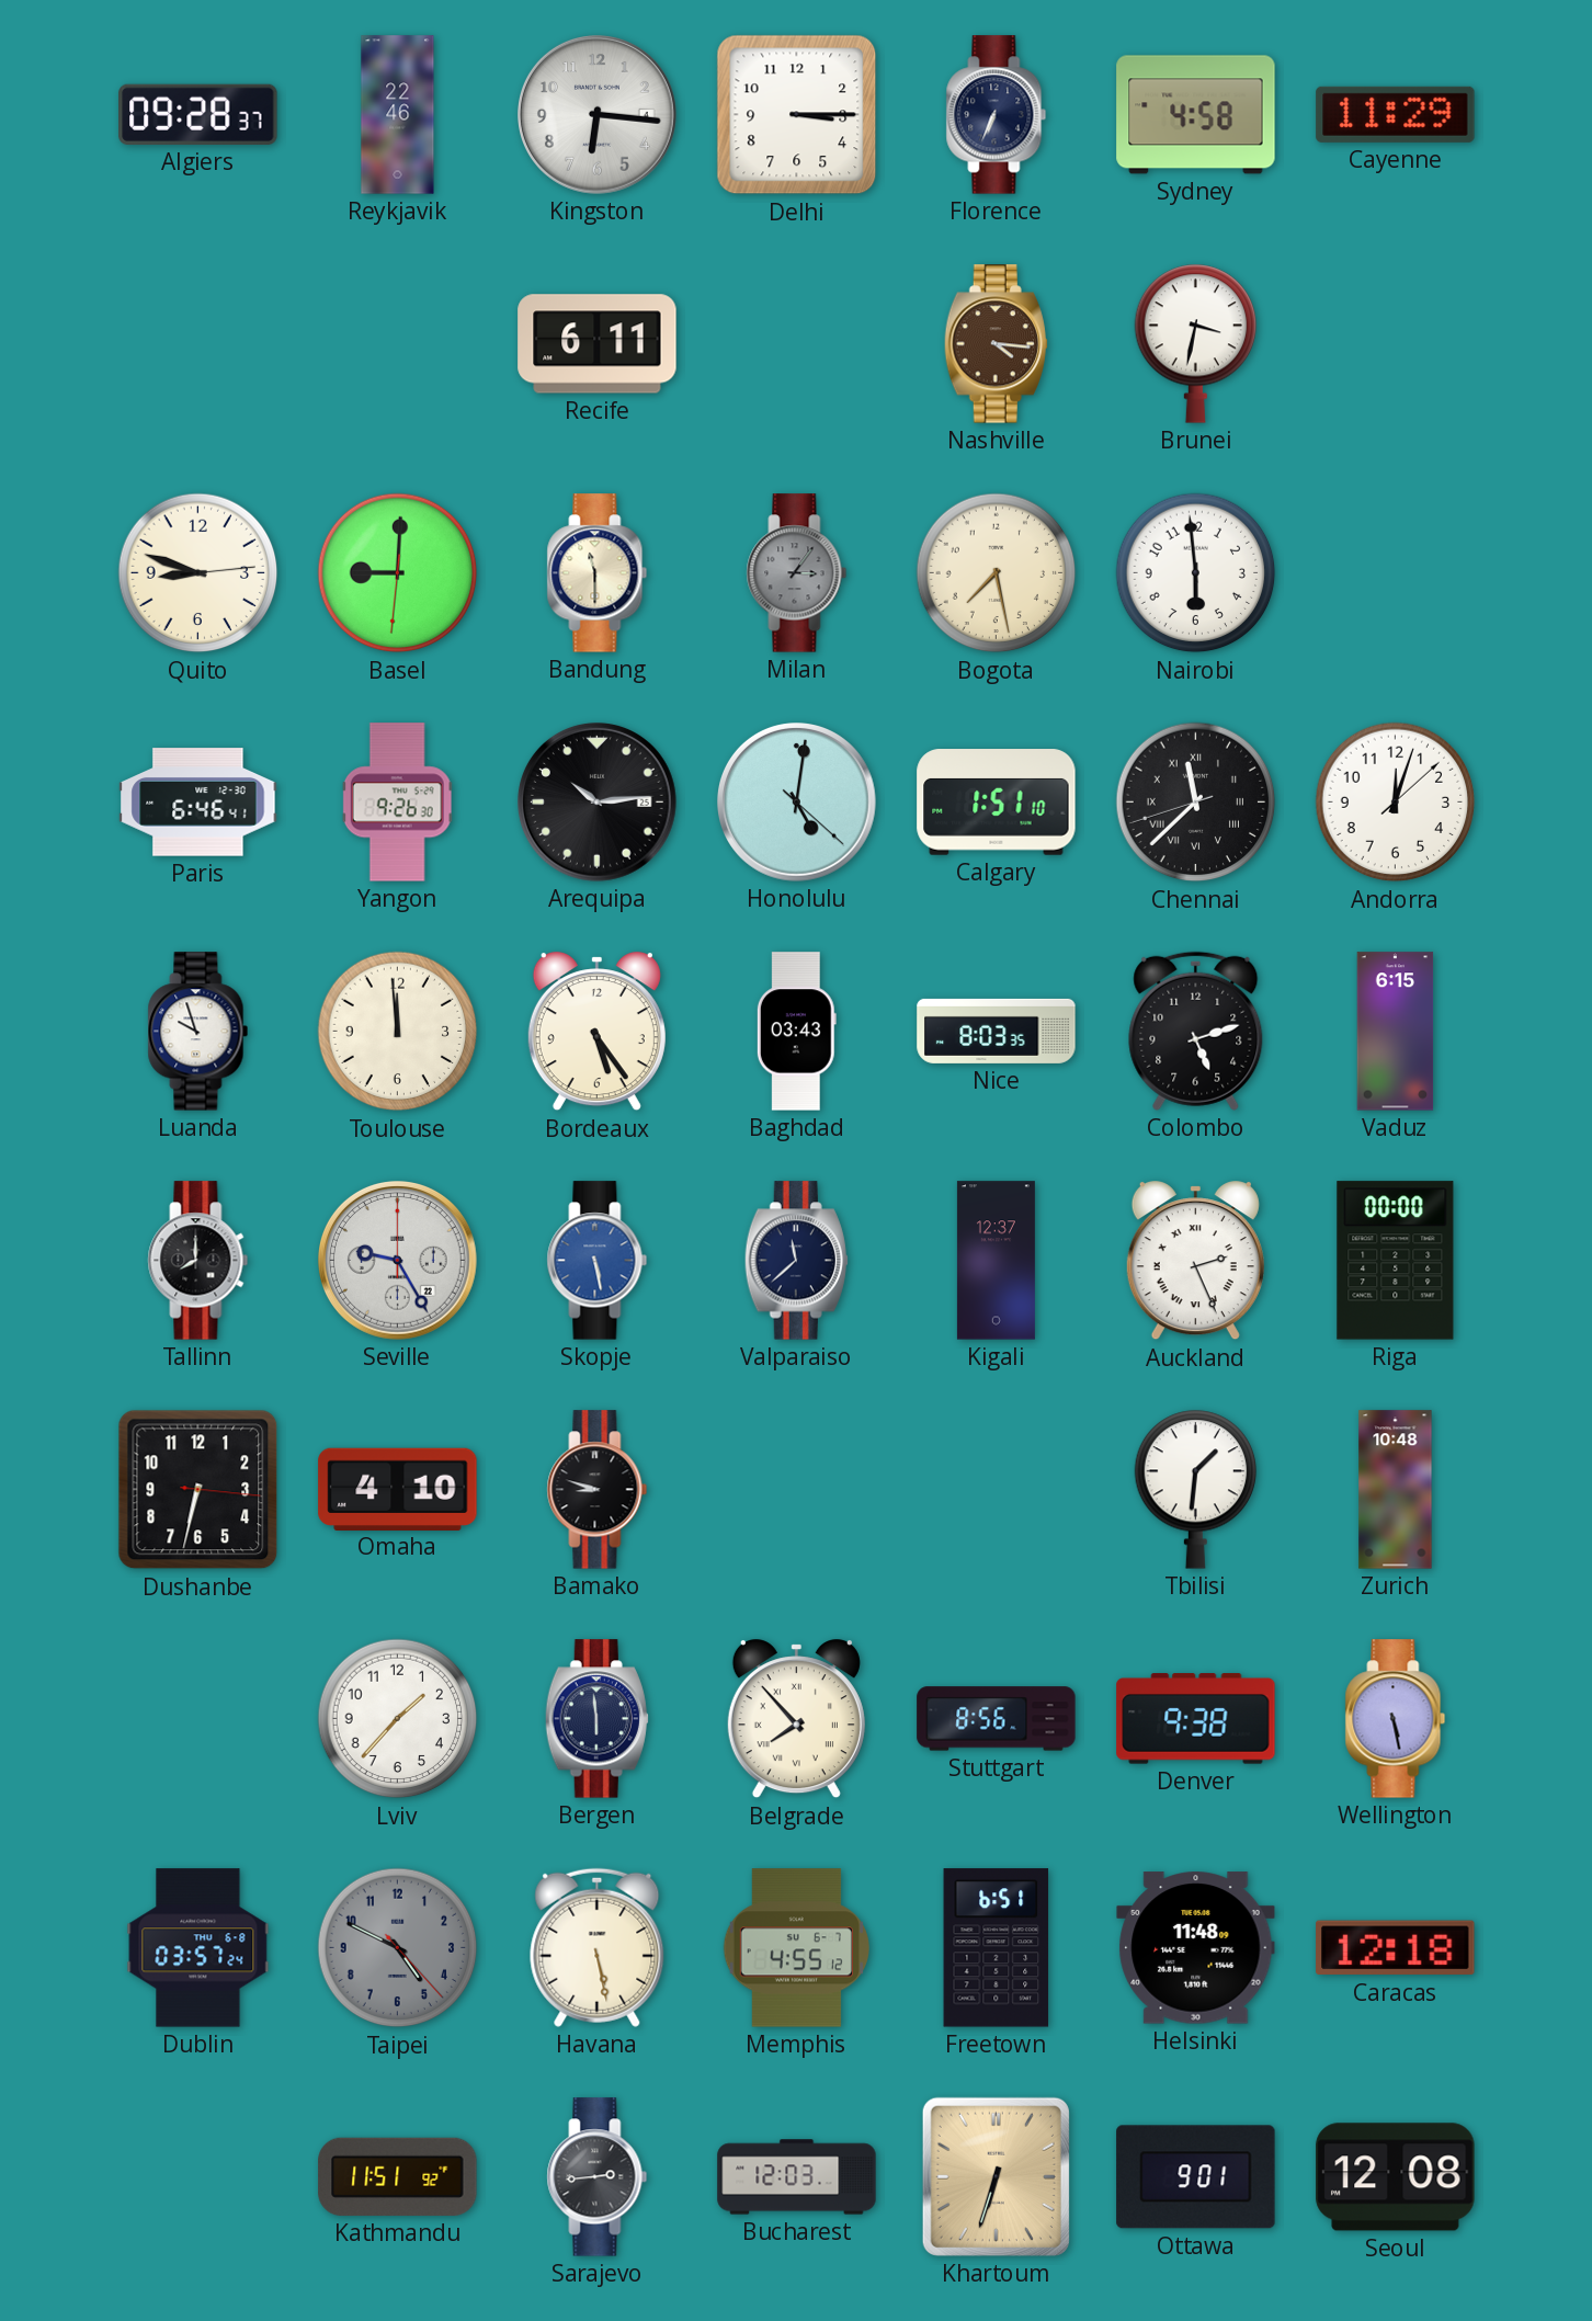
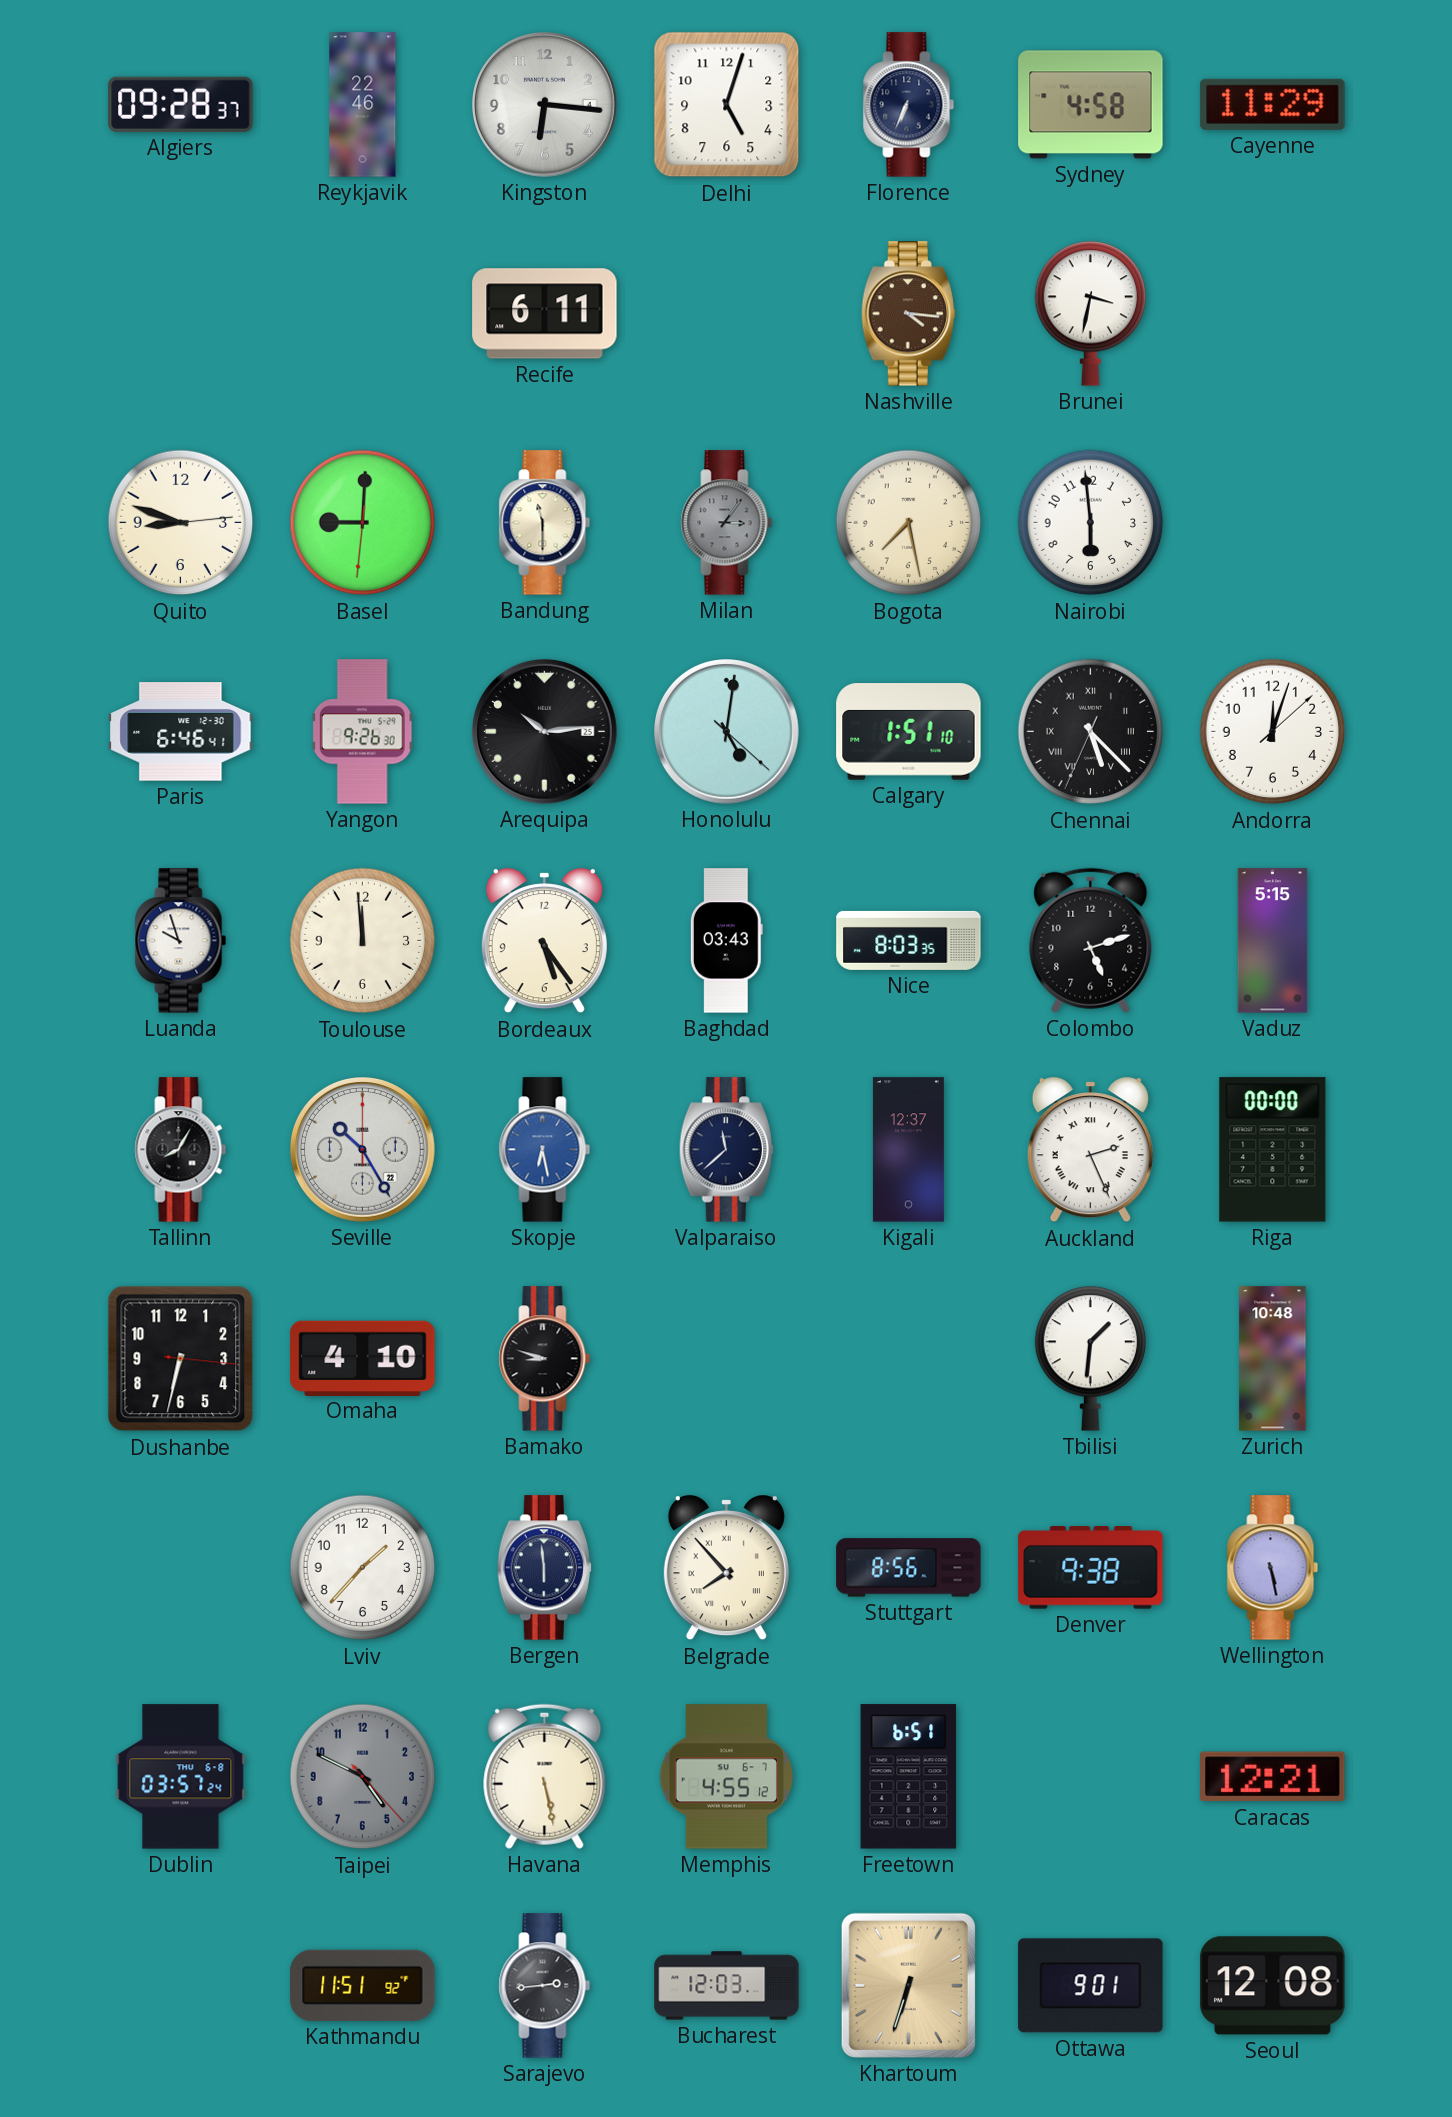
Delhi: 3:15 -> 5:03 (727, 105)
Chennai: 11:37 -> 5:22 (1091, 732)
Vaduz: 6:15 -> 5:15 (1273, 941)
Tallinn: 8:00 -> 8:05 (181, 1150)
Seville: 9:25 -> 10:25 (363, 1150)
Skopje: 5:28 -> 6:28 (545, 1150)
Helsinki: 11:48 -> none (1196, 1948)
Caracas: 12:18 -> 12:21 (1273, 1777)
